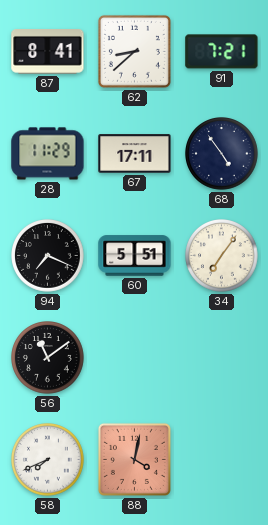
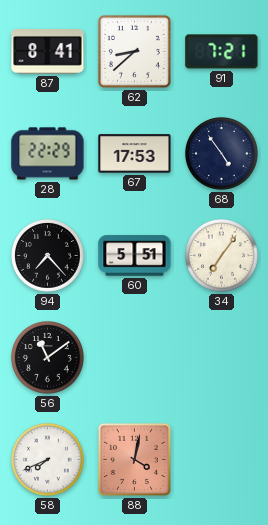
28: 11:29 -> 22:29 (48, 154)
67: 17:11 -> 17:53 (135, 154)
94: 7:19 -> 7:23 (48, 256)
